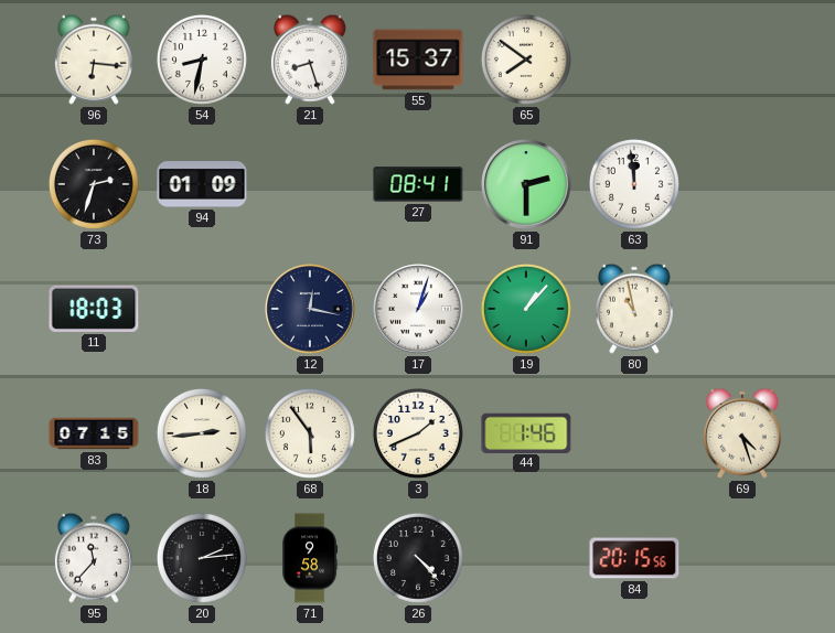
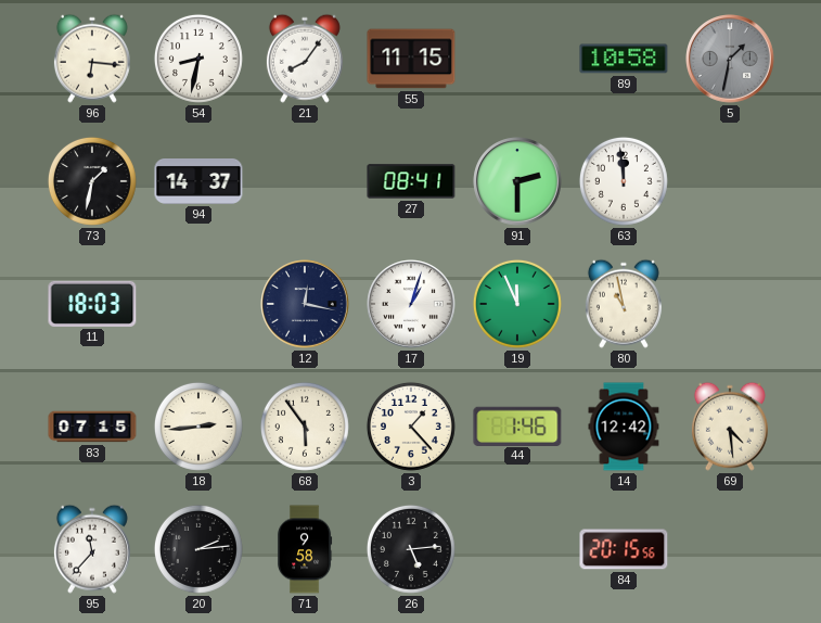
21: 8:27 -> 8:06 (305, 59)
55: 15:37 -> 11:15 (411, 59)
65: 7:51 -> none (526, 60)
89: none -> 10:58 (624, 59)
5: none -> 1:32 (730, 59)
73: 2:33 -> 1:32 (92, 181)
94: 01:09 -> 14:37 (198, 182)
19: 1:07 -> 11:56 (517, 304)
3: 1:41 -> 1:23 (411, 427)
14: none -> 12:42 (624, 427)
69: 4:27 -> 4:29 (730, 427)
26: 4:23 -> 5:14 (411, 549)
